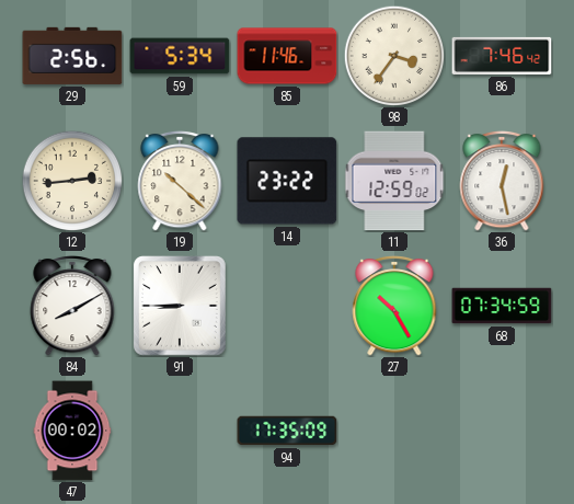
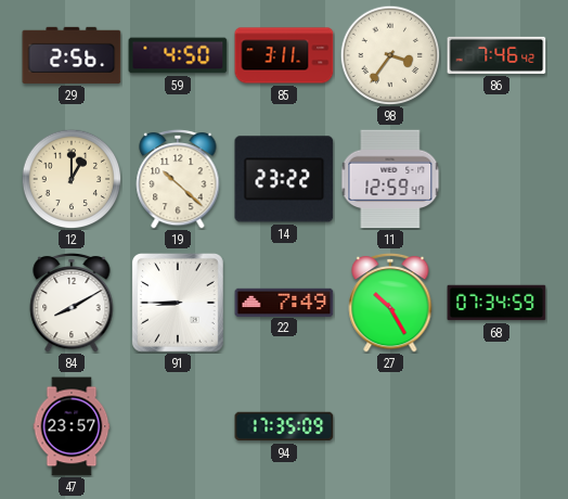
59: 5:34 -> 4:50 (178, 55)
85: 11:46 -> 3:11 (284, 55)
12: 2:44 -> 1:00 (72, 179)
11: 12:59:02 -> 12:59:47 (390, 179)
36: 12:28 -> none (502, 181)
22: none -> 7:49 (284, 302)
47: 00:02 -> 23:57 (72, 426)
